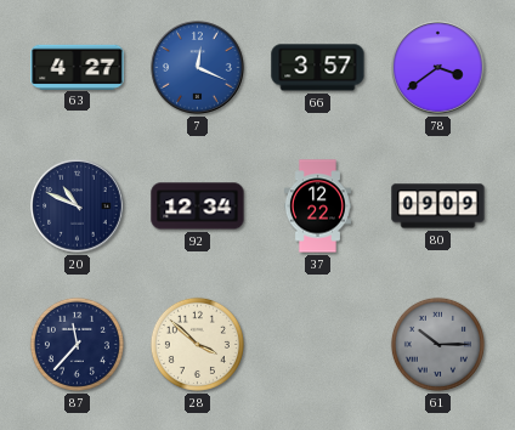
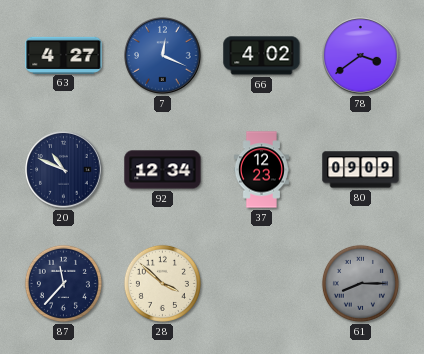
66: 3:57 -> 4:02 (262, 56)
37: 12:22 -> 12:23 (261, 170)
61: 10:15 -> 8:15 (360, 283)
